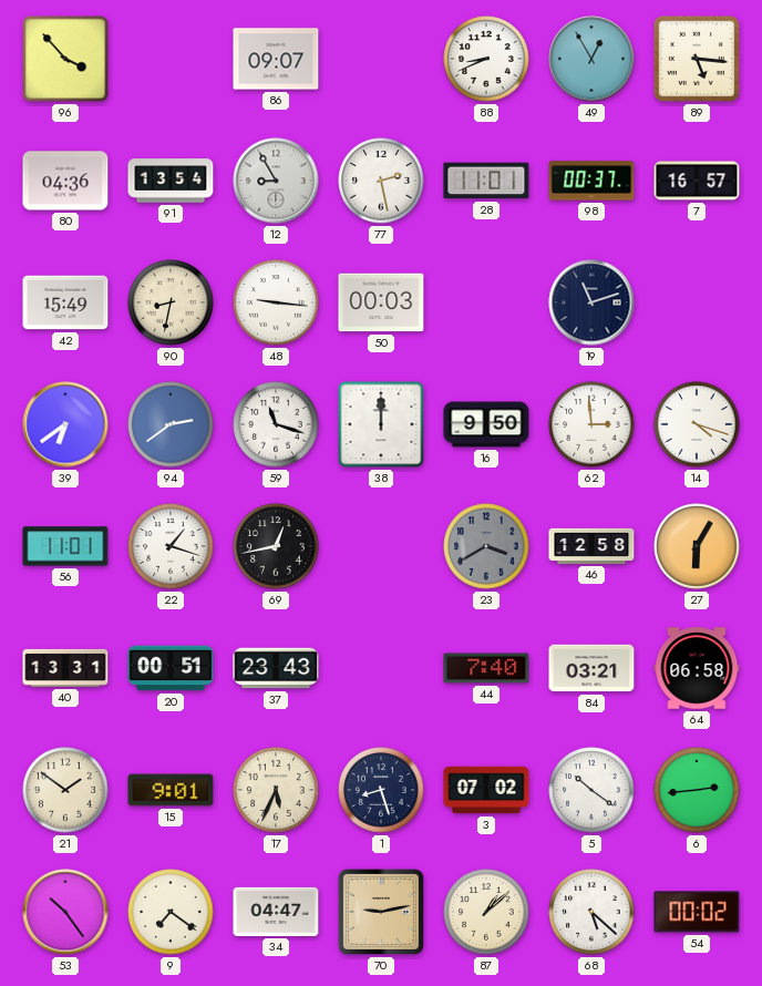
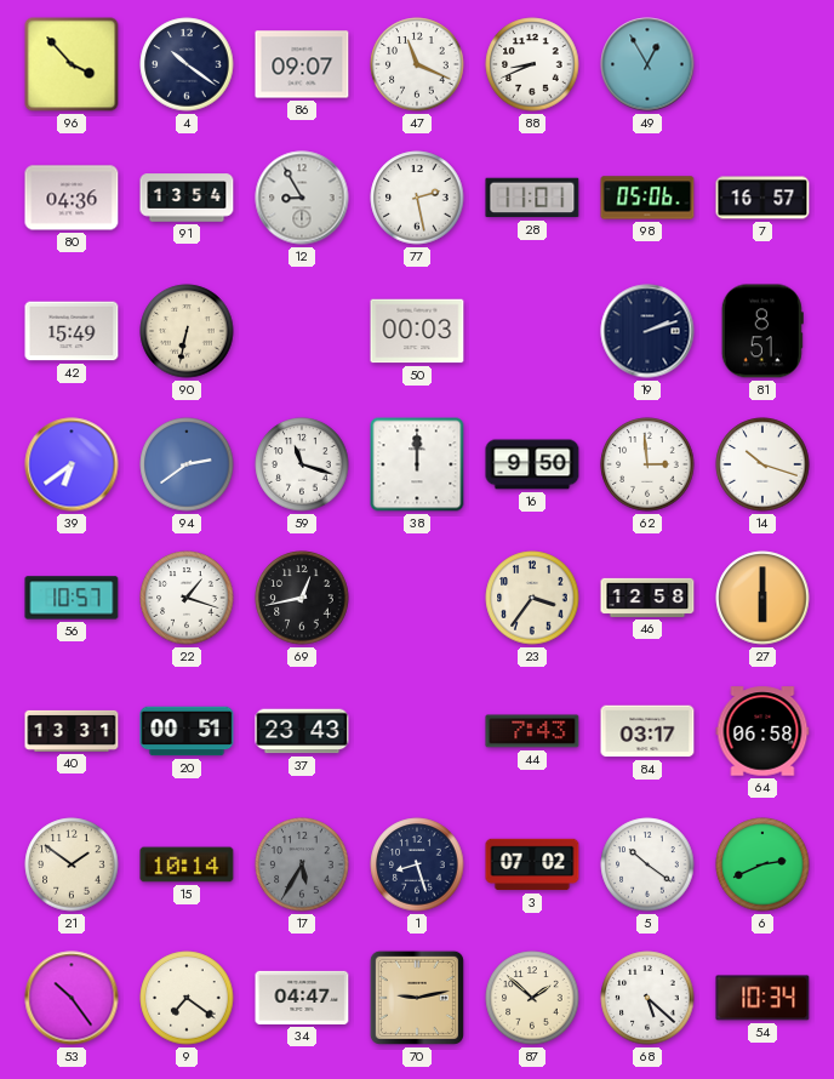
4: none -> 10:21 (187, 64)
47: none -> 11:19 (417, 64)
89: 5:16 -> none (697, 59)
98: 00:37 -> 05:06 (647, 198)
90: 8:32 -> 6:32 (187, 331)
48: 9:16 -> none (276, 302)
19: 11:12 -> 2:12 (647, 331)
81: none -> 8:51 (762, 331)
14: 4:18 -> 10:18 (762, 464)
56: 11:01 -> 10:57 (72, 598)
23: 3:40 -> 3:36 (532, 598)
23 dial: grey -> cream (532, 598)
27: 6:05 -> 6:00 (762, 598)
44: 7:40 -> 7:43 (532, 731)
84: 03:21 -> 03:17 (647, 731)
15: 9:01 -> 10:14 (187, 864)
17: 5:34 -> 5:35 (302, 864)
17 dial: cream -> grey (302, 864)
6: 2:44 -> 2:41 (762, 864)
87: 1:08 -> 1:52 (532, 998)
54: 00:02 -> 10:34 (762, 998)
